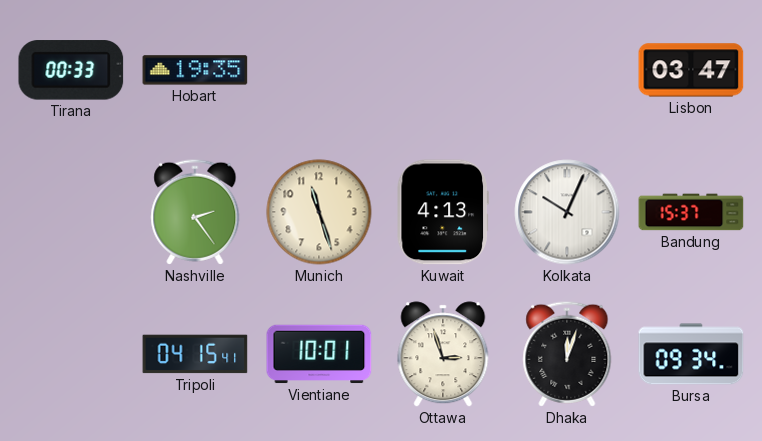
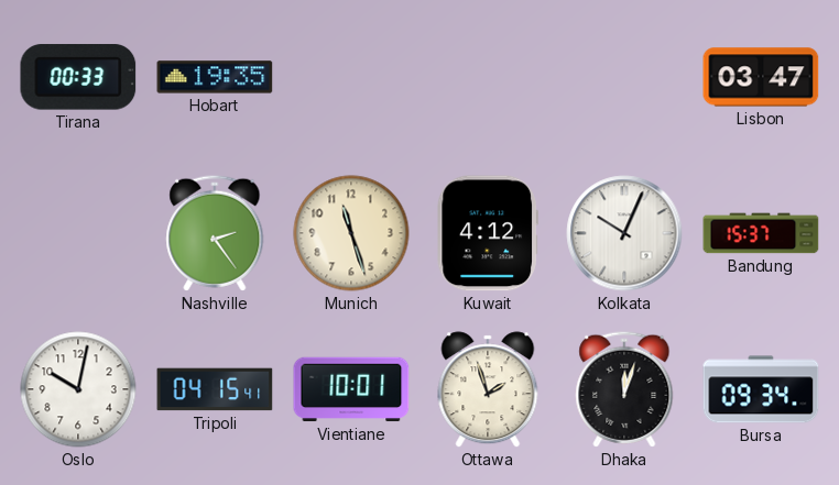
Kuwait: 4:13 -> 4:12 (488, 233)
Oslo: none -> 10:02 (78, 389)
Ottawa: 2:57 -> 1:57 (488, 389)
